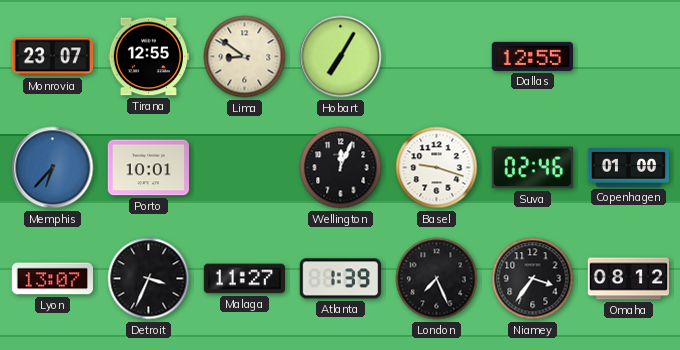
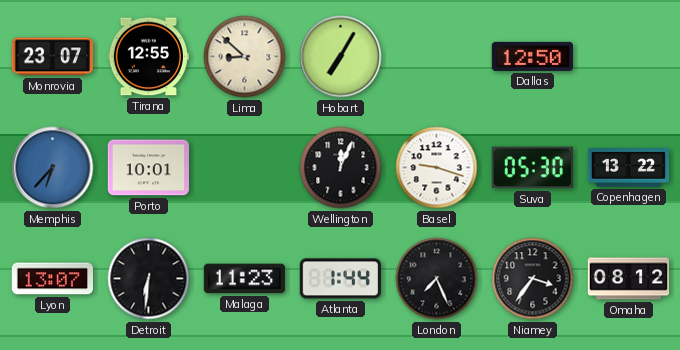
Lima: 8:51 -> 8:52 (245, 57)
Dallas: 12:55 -> 12:50 (532, 56)
Suva: 02:46 -> 05:30 (532, 168)
Copenhagen: 01:00 -> 13:22 (628, 168)
Detroit: 3:34 -> 6:31 (149, 279)
Malaga: 11:27 -> 11:23 (244, 279)
Atlanta: 1:39 -> 1:44 (340, 279)
